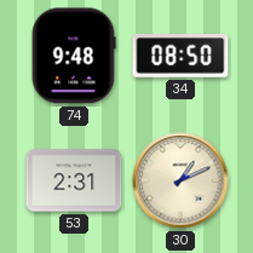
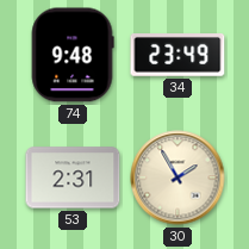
34: 08:50 -> 23:49 (178, 56)
30: 1:11 -> 1:55 (178, 178)
